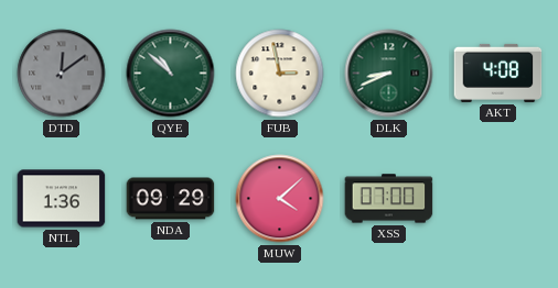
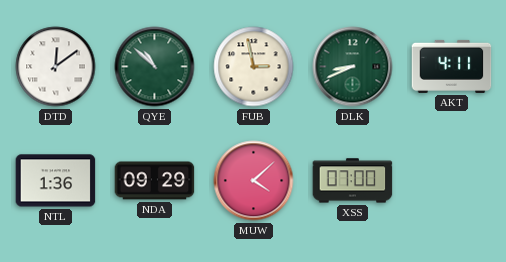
DTD dial: grey -> white (56, 67)
AKT: 4:08 -> 4:11 (452, 66)
